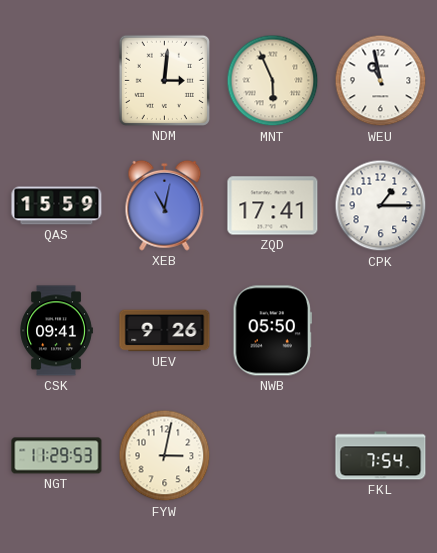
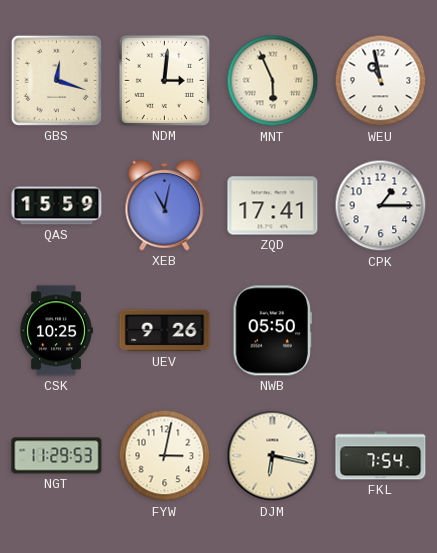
GBS: none -> 12:18 (56, 80)
CSK: 09:41 -> 10:25 (56, 331)
DJM: none -> 6:17 (273, 456)
